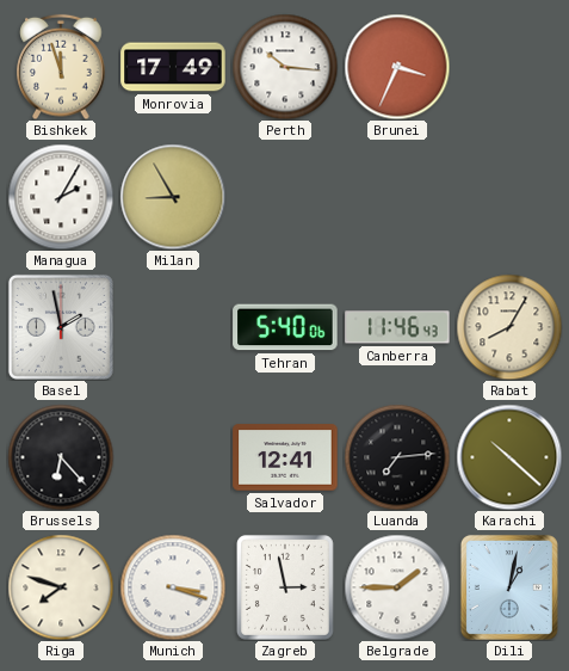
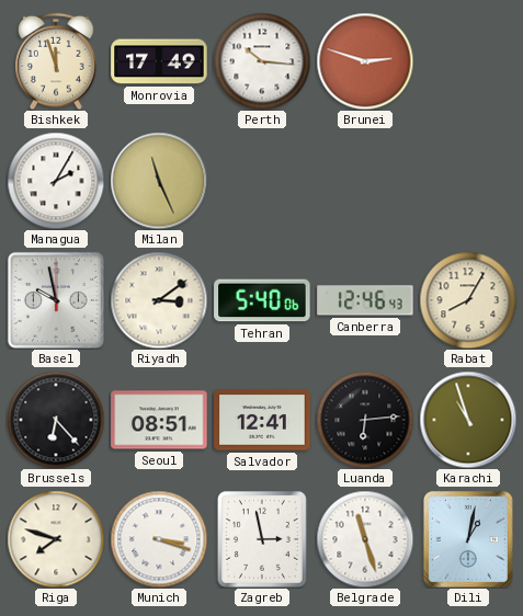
Brunei: 3:34 -> 2:48 (365, 61)
Milan: 8:55 -> 11:26 (159, 181)
Basel: 1:58 -> 9:58 (56, 300)
Riyadh: none -> 3:09 (159, 300)
Canberra: 11:46 -> 12:46 (365, 300)
Seoul: none -> 08:51 (159, 420)
Luanda: 7:14 -> 6:14 (365, 420)
Karachi: 10:22 -> 10:57 (468, 420)
Belgrade: 1:45 -> 11:27 (365, 539)
